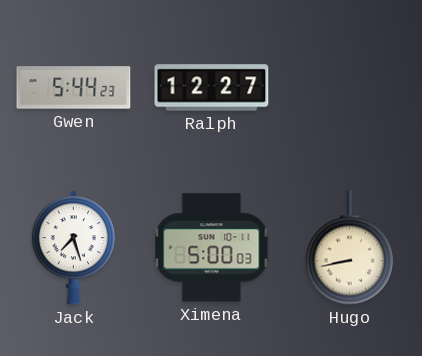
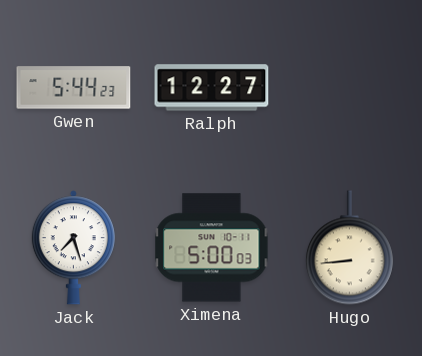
Hugo: 8:43 -> 8:44 (349, 248)
